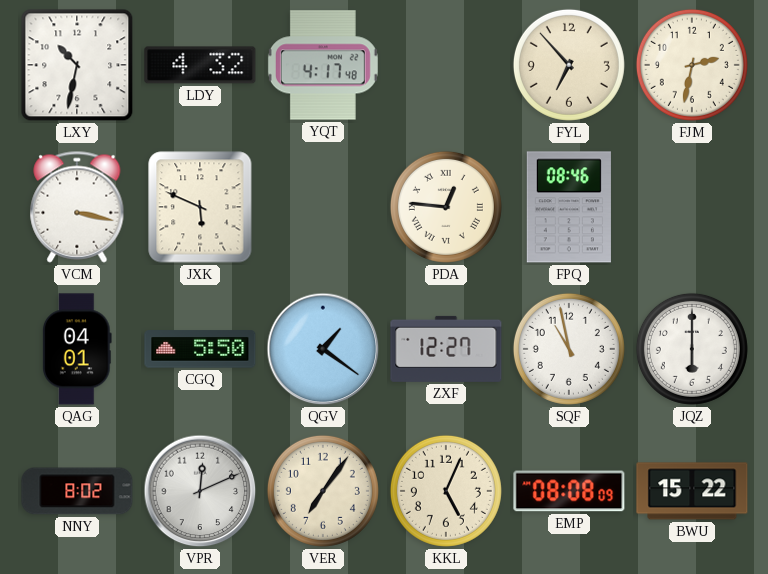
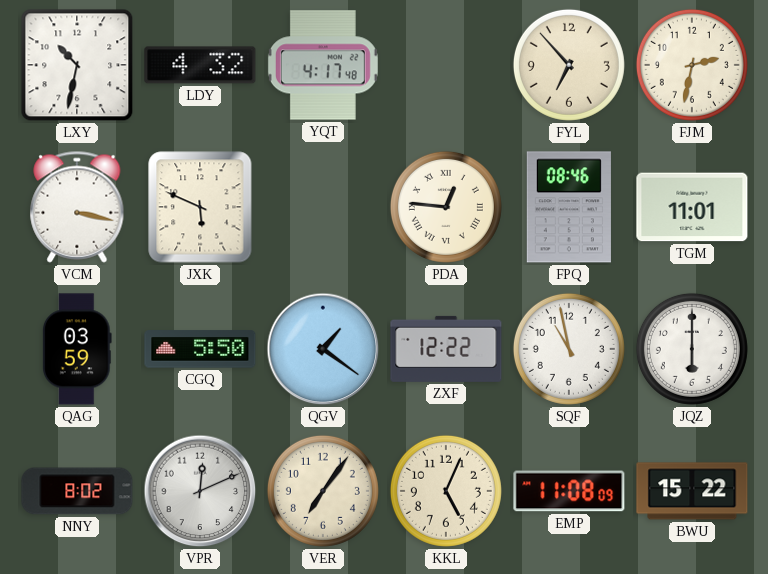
TGM: none -> 11:01 (692, 207)
QAG: 04:01 -> 03:59 (77, 349)
ZXF: 12:27 -> 12:22 (446, 349)
EMP: 08:08 -> 11:08 (569, 491)
